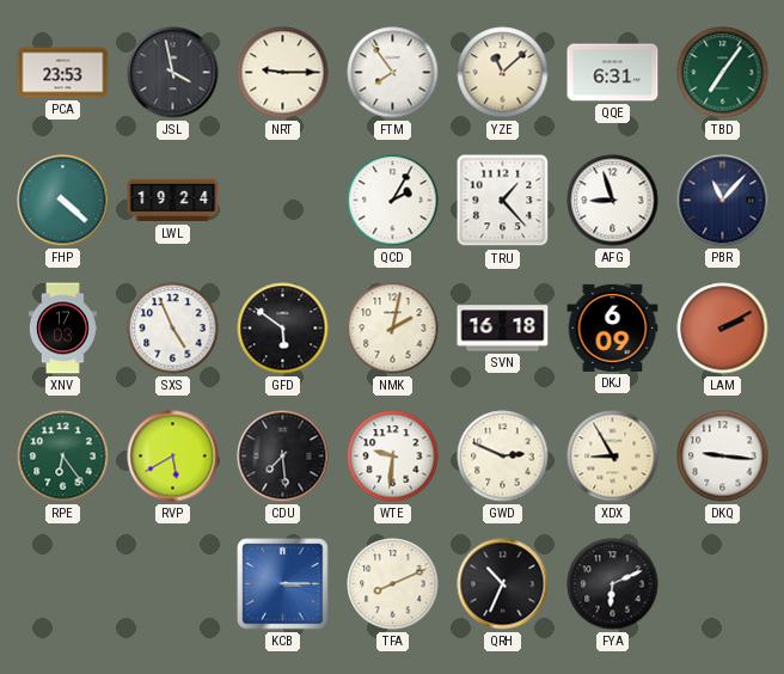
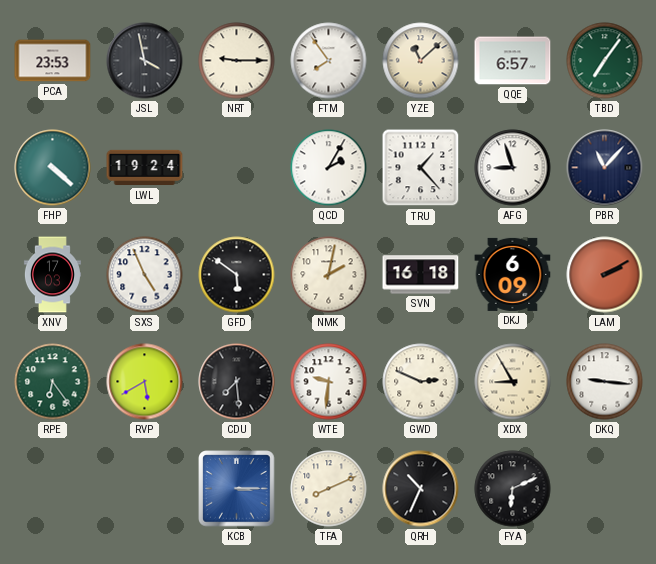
QQE: 6:31 -> 6:57 (513, 61)
